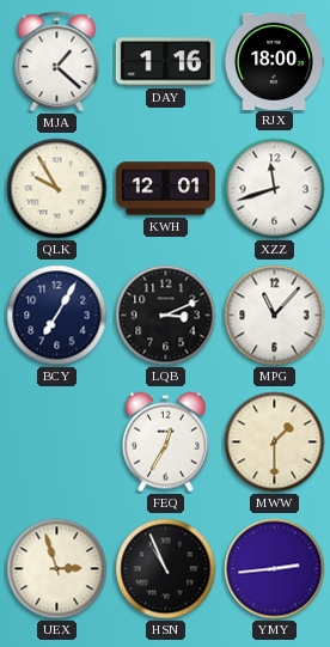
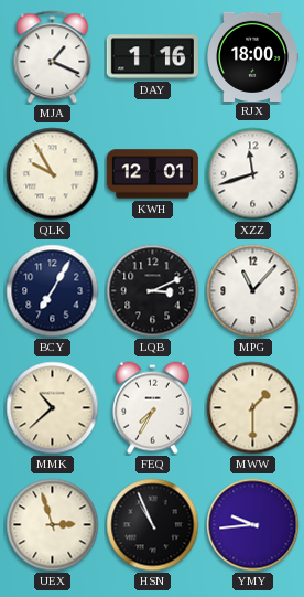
MJA: 1:22 -> 1:19 (53, 57)
MMK: none -> 10:38 (53, 408)
FEQ: 12:35 -> 7:35 (152, 408)
YMY: 2:44 -> 9:44 (253, 525)
